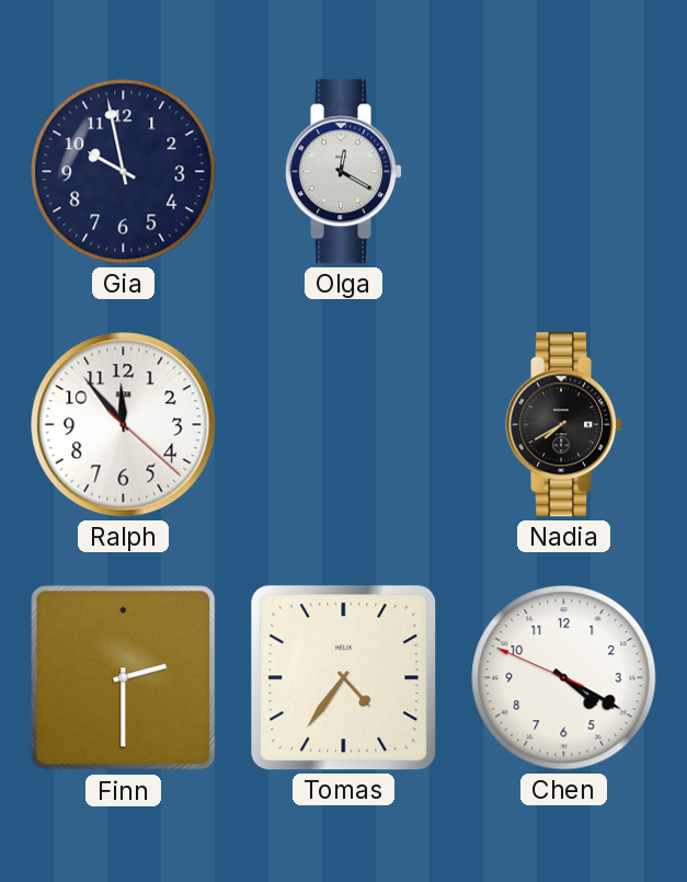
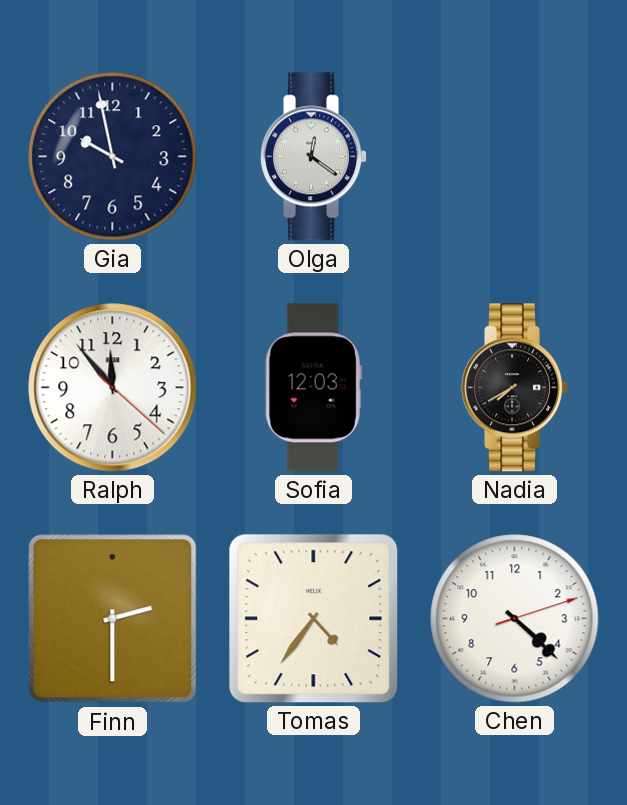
Olga: 12:20 -> 12:21 (314, 157)
Sofia: none -> 12:03 (313, 388)
Chen: 4:19 -> 4:22 (515, 619)
